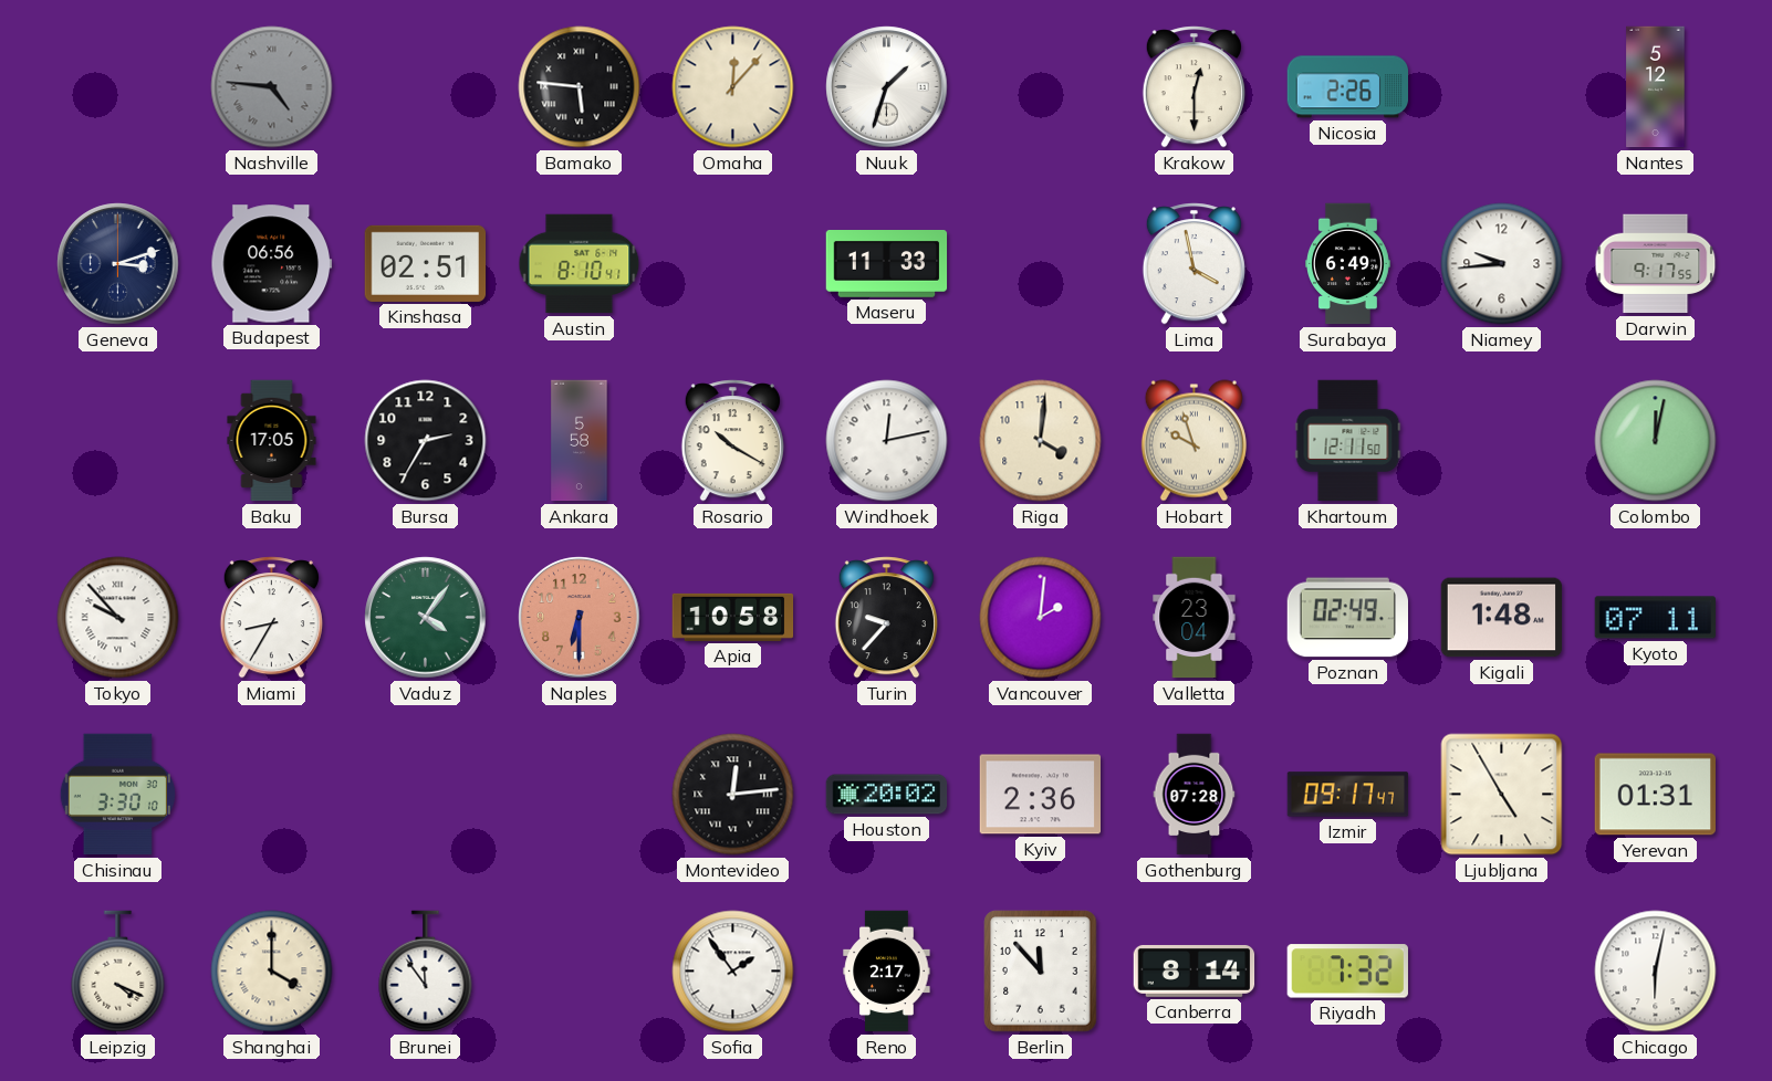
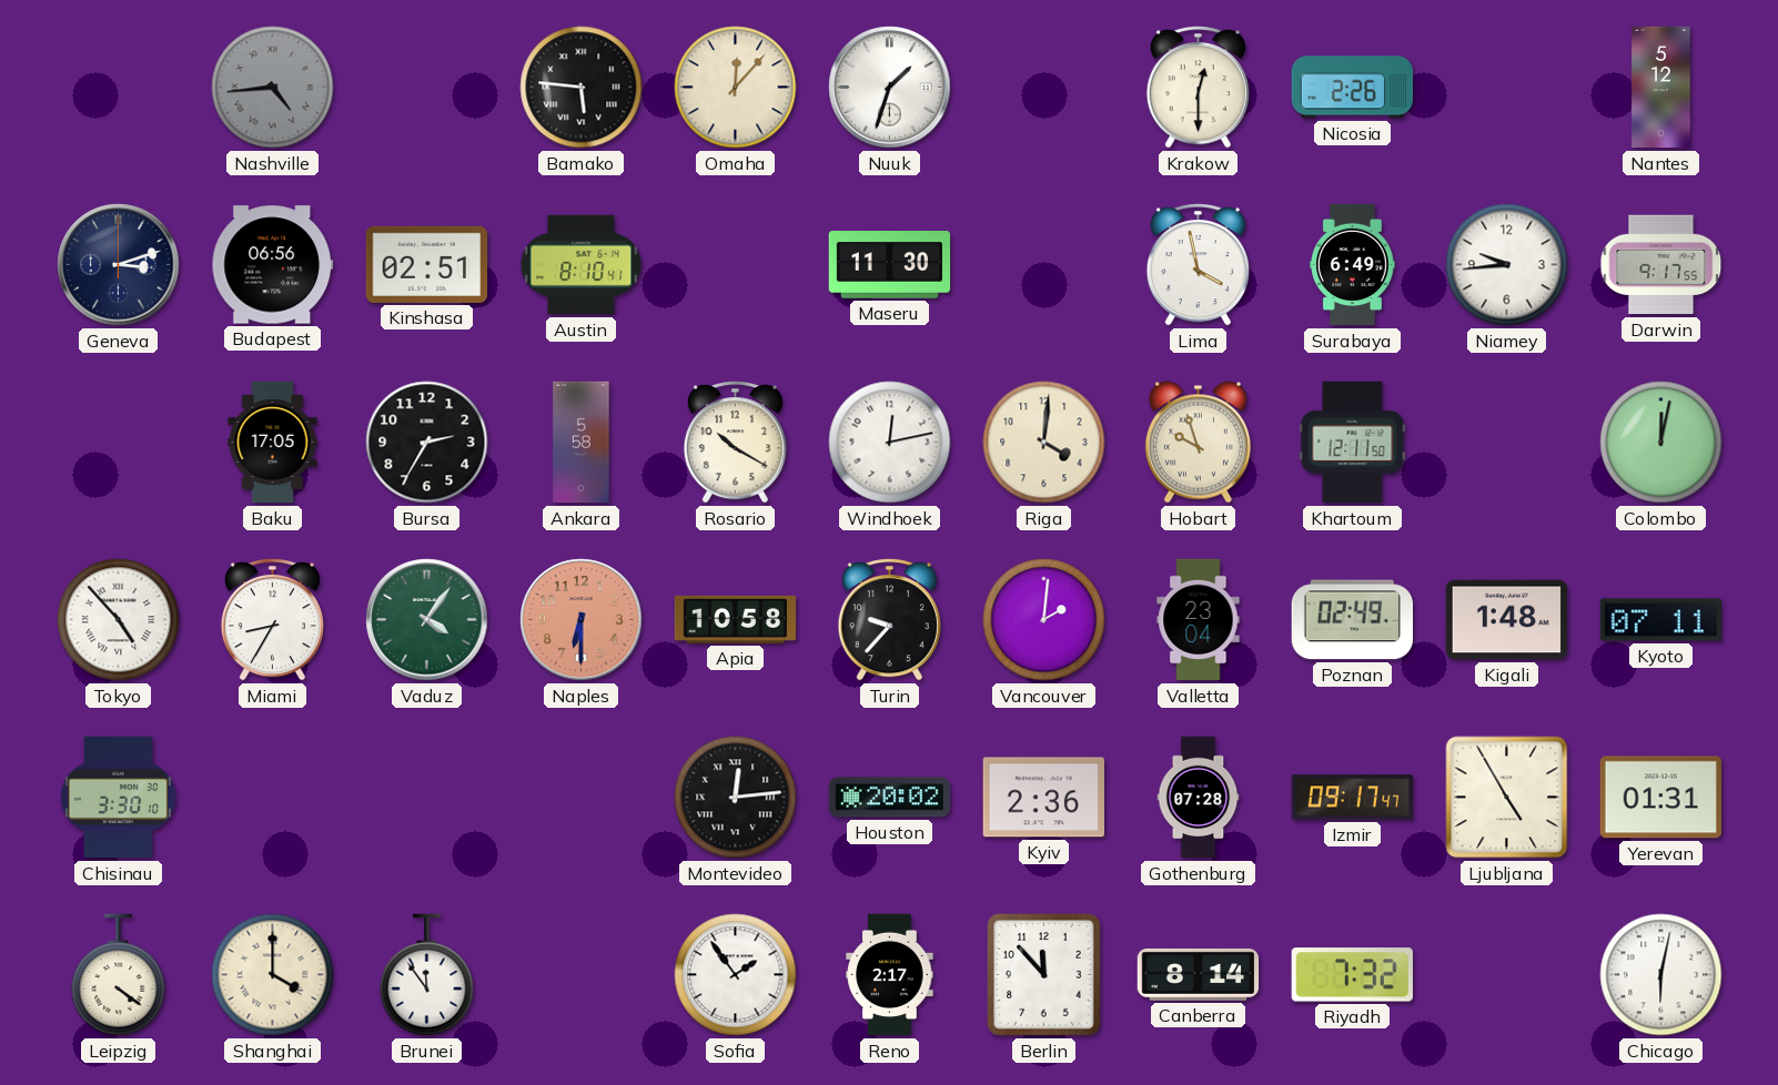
Nashville: 4:46 -> 4:44 (273, 88)
Maseru: 11:33 -> 11:30 (890, 265)
Tokyo: 9:53 -> 4:53 (119, 620)
Leipzig: 4:19 -> 4:21 (119, 975)
